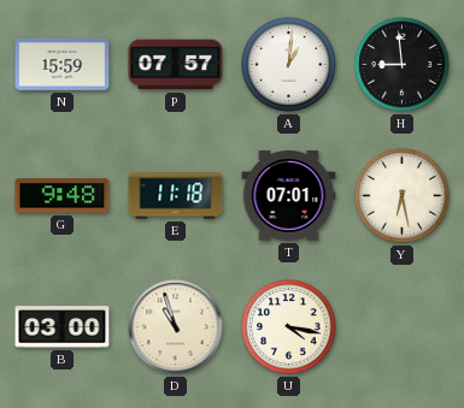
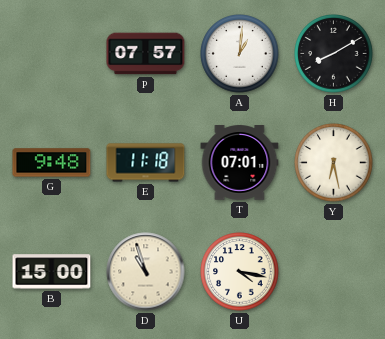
N: 15:59 -> none (63, 64)
H: 8:59 -> 8:10 (334, 54)
B: 03:00 -> 15:00 (52, 272)
